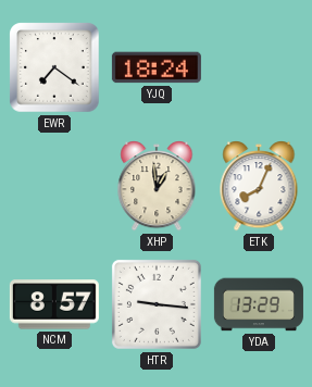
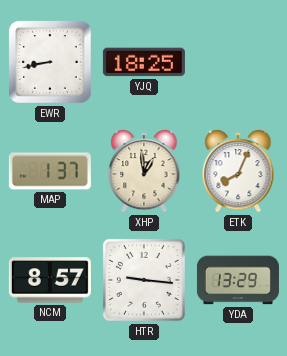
EWR: 7:21 -> 8:43 (50, 62)
YJQ: 18:24 -> 18:25 (144, 62)
MAP: none -> 1:37 (50, 171)
